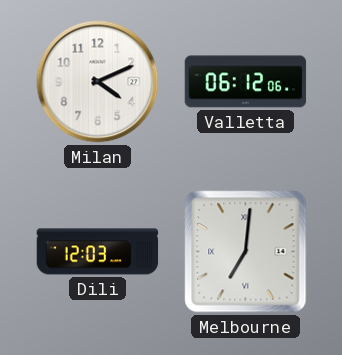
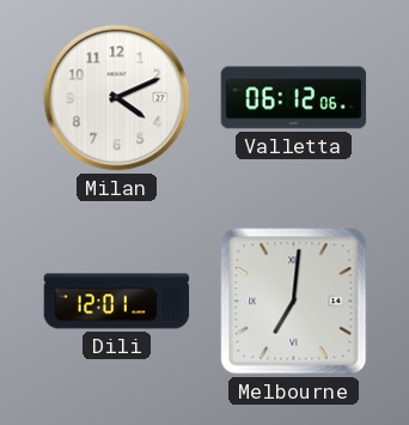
Dili: 12:03 -> 12:01 (117, 302)
